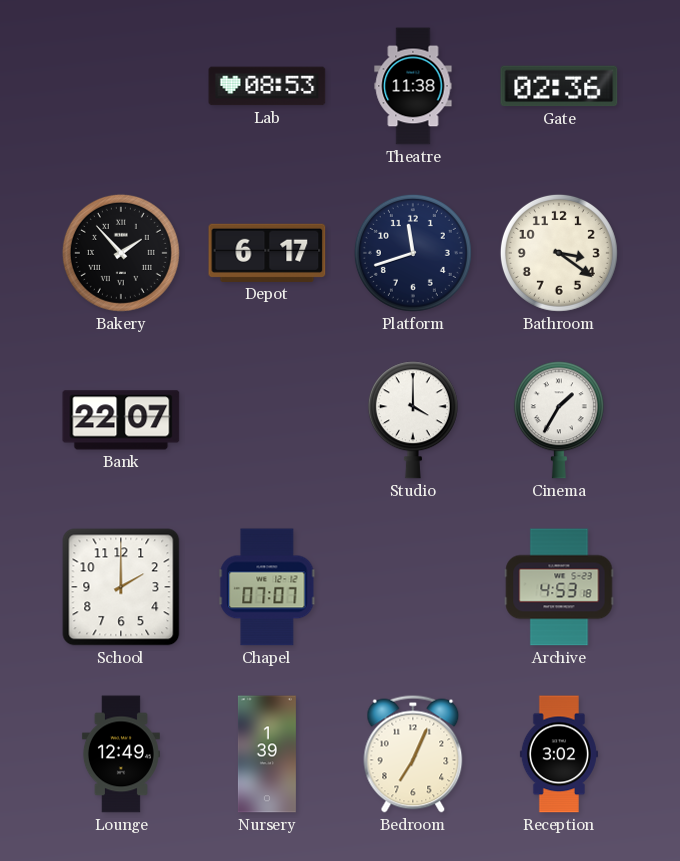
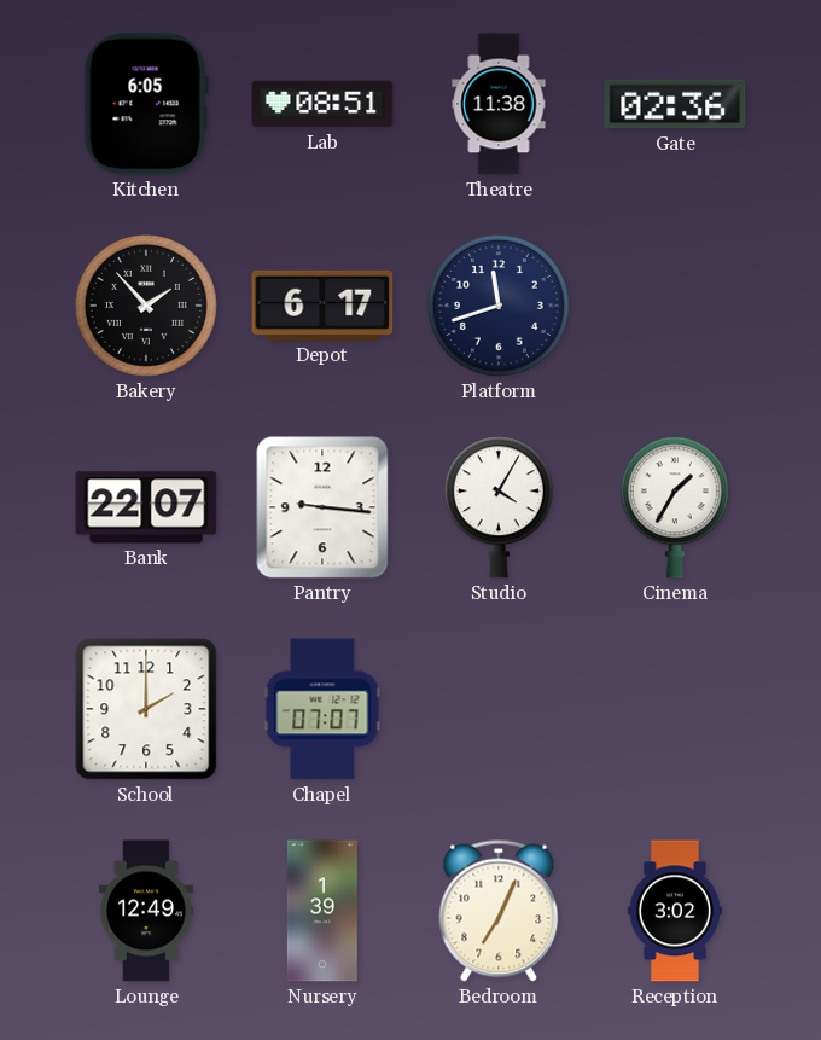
Kitchen: none -> 6:05 (146, 104)
Lab: 08:53 -> 08:51 (322, 104)
Bathroom: 3:21 -> none (559, 253)
Pantry: none -> 9:16 (322, 507)
Studio: 4:00 -> 4:05 (499, 507)
Archive: 4:53 -> none (559, 587)
